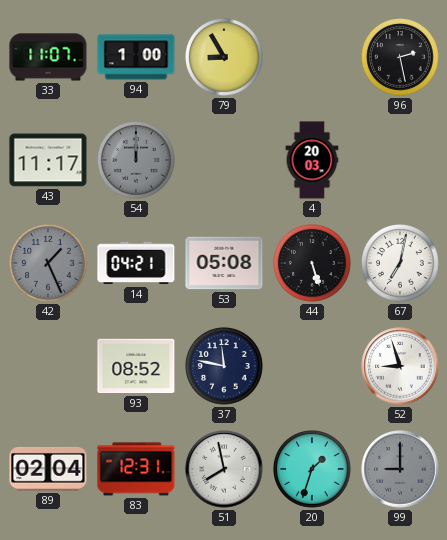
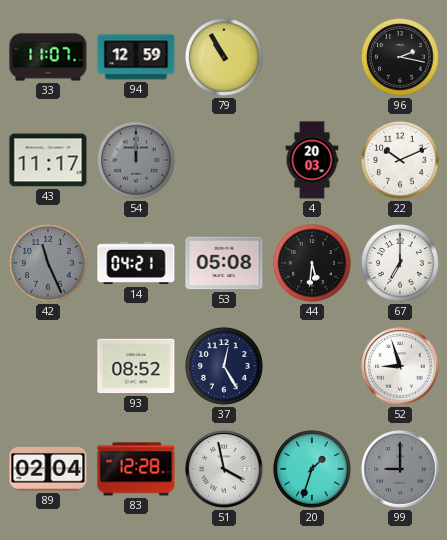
94: 1:00 -> 12:59 (136, 57)
79: 8:55 -> 10:55 (225, 58)
96: 2:28 -> 2:17 (401, 58)
22: none -> 10:11 (401, 161)
42: 1:26 -> 11:26 (49, 264)
44: 5:27 -> 5:31 (313, 264)
67: 7:02 -> 7:00 (401, 264)
37: 11:47 -> 12:25 (225, 367)
83: 12:31 -> 12:28 (136, 469)
51: 7:58 -> 3:58 (224, 469)
